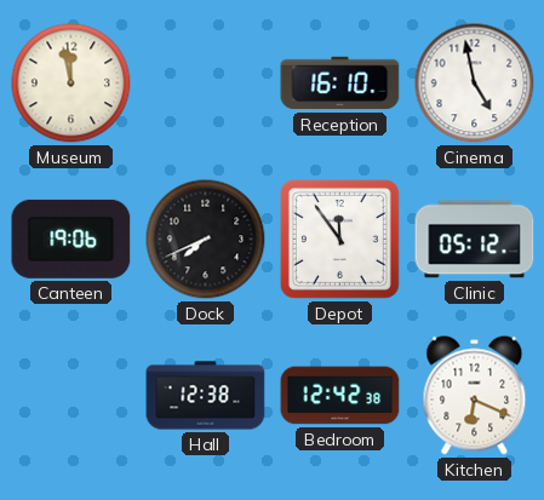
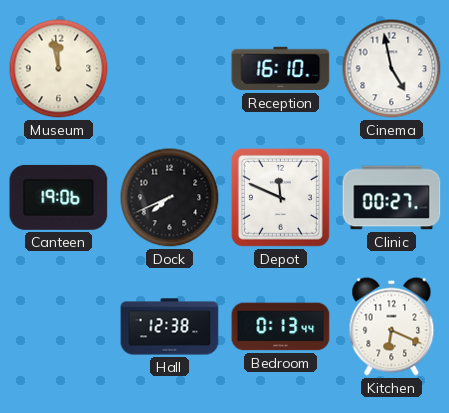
Depot: 11:54 -> 11:49 (280, 197)
Clinic: 05:12 -> 00:27 (392, 198)
Bedroom: 12:42 -> 0:13 (281, 327)
